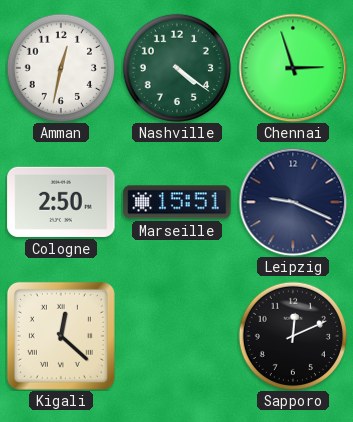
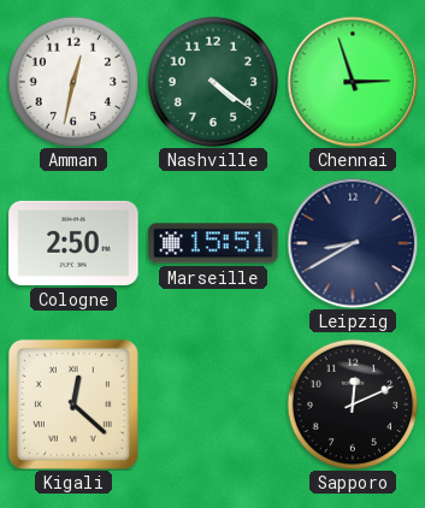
Leipzig: 9:19 -> 8:40 (353, 243)
